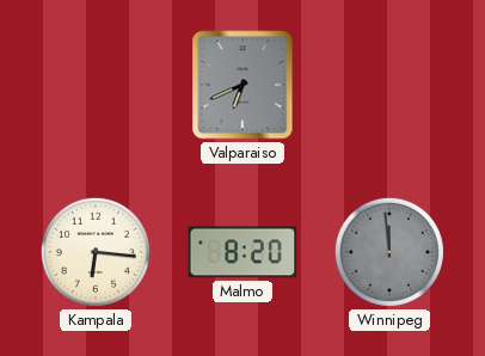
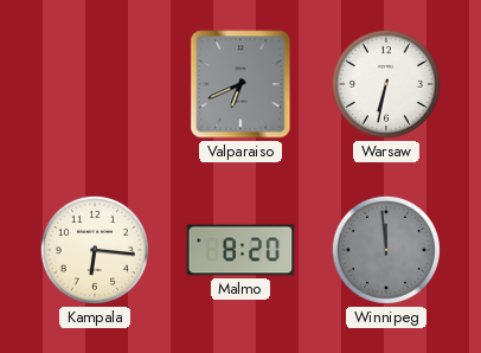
Warsaw: none -> 6:32 (386, 84)
